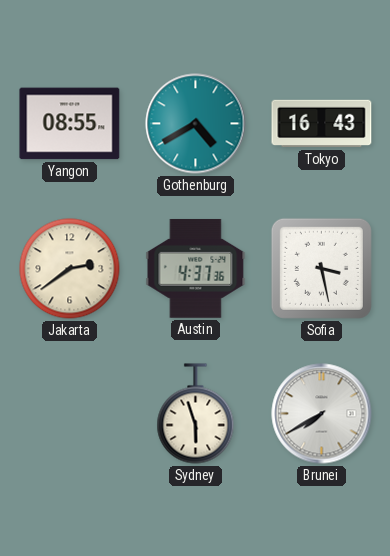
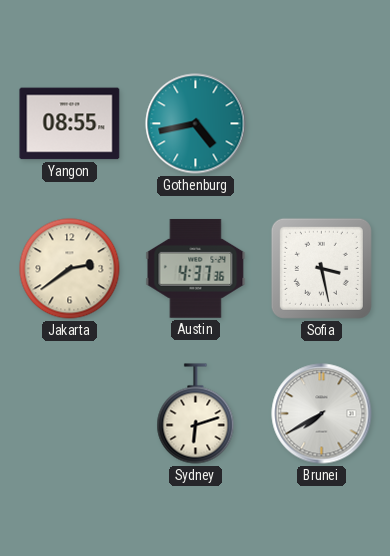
Gothenburg: 4:40 -> 4:43 (196, 124)
Tokyo: 16:43 -> none (322, 124)
Sydney: 5:57 -> 6:12 (196, 414)
